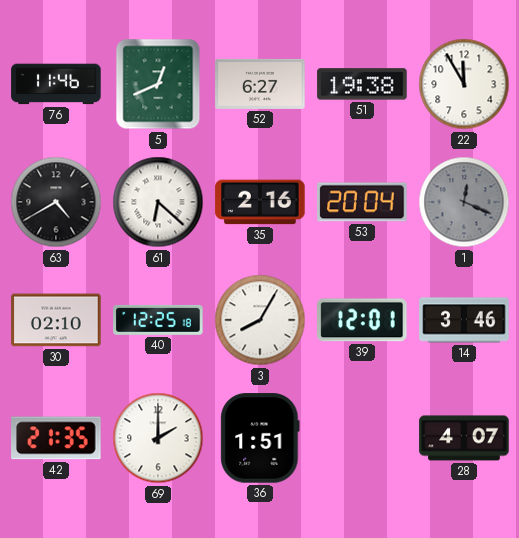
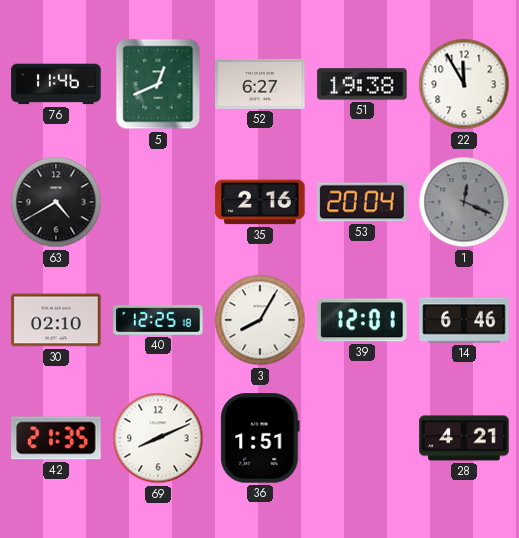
61: 6:22 -> none (158, 202)
14: 3:46 -> 6:46 (464, 320)
69: 2:00 -> 8:11 (158, 438)
28: 4:07 -> 4:21 (464, 438)
